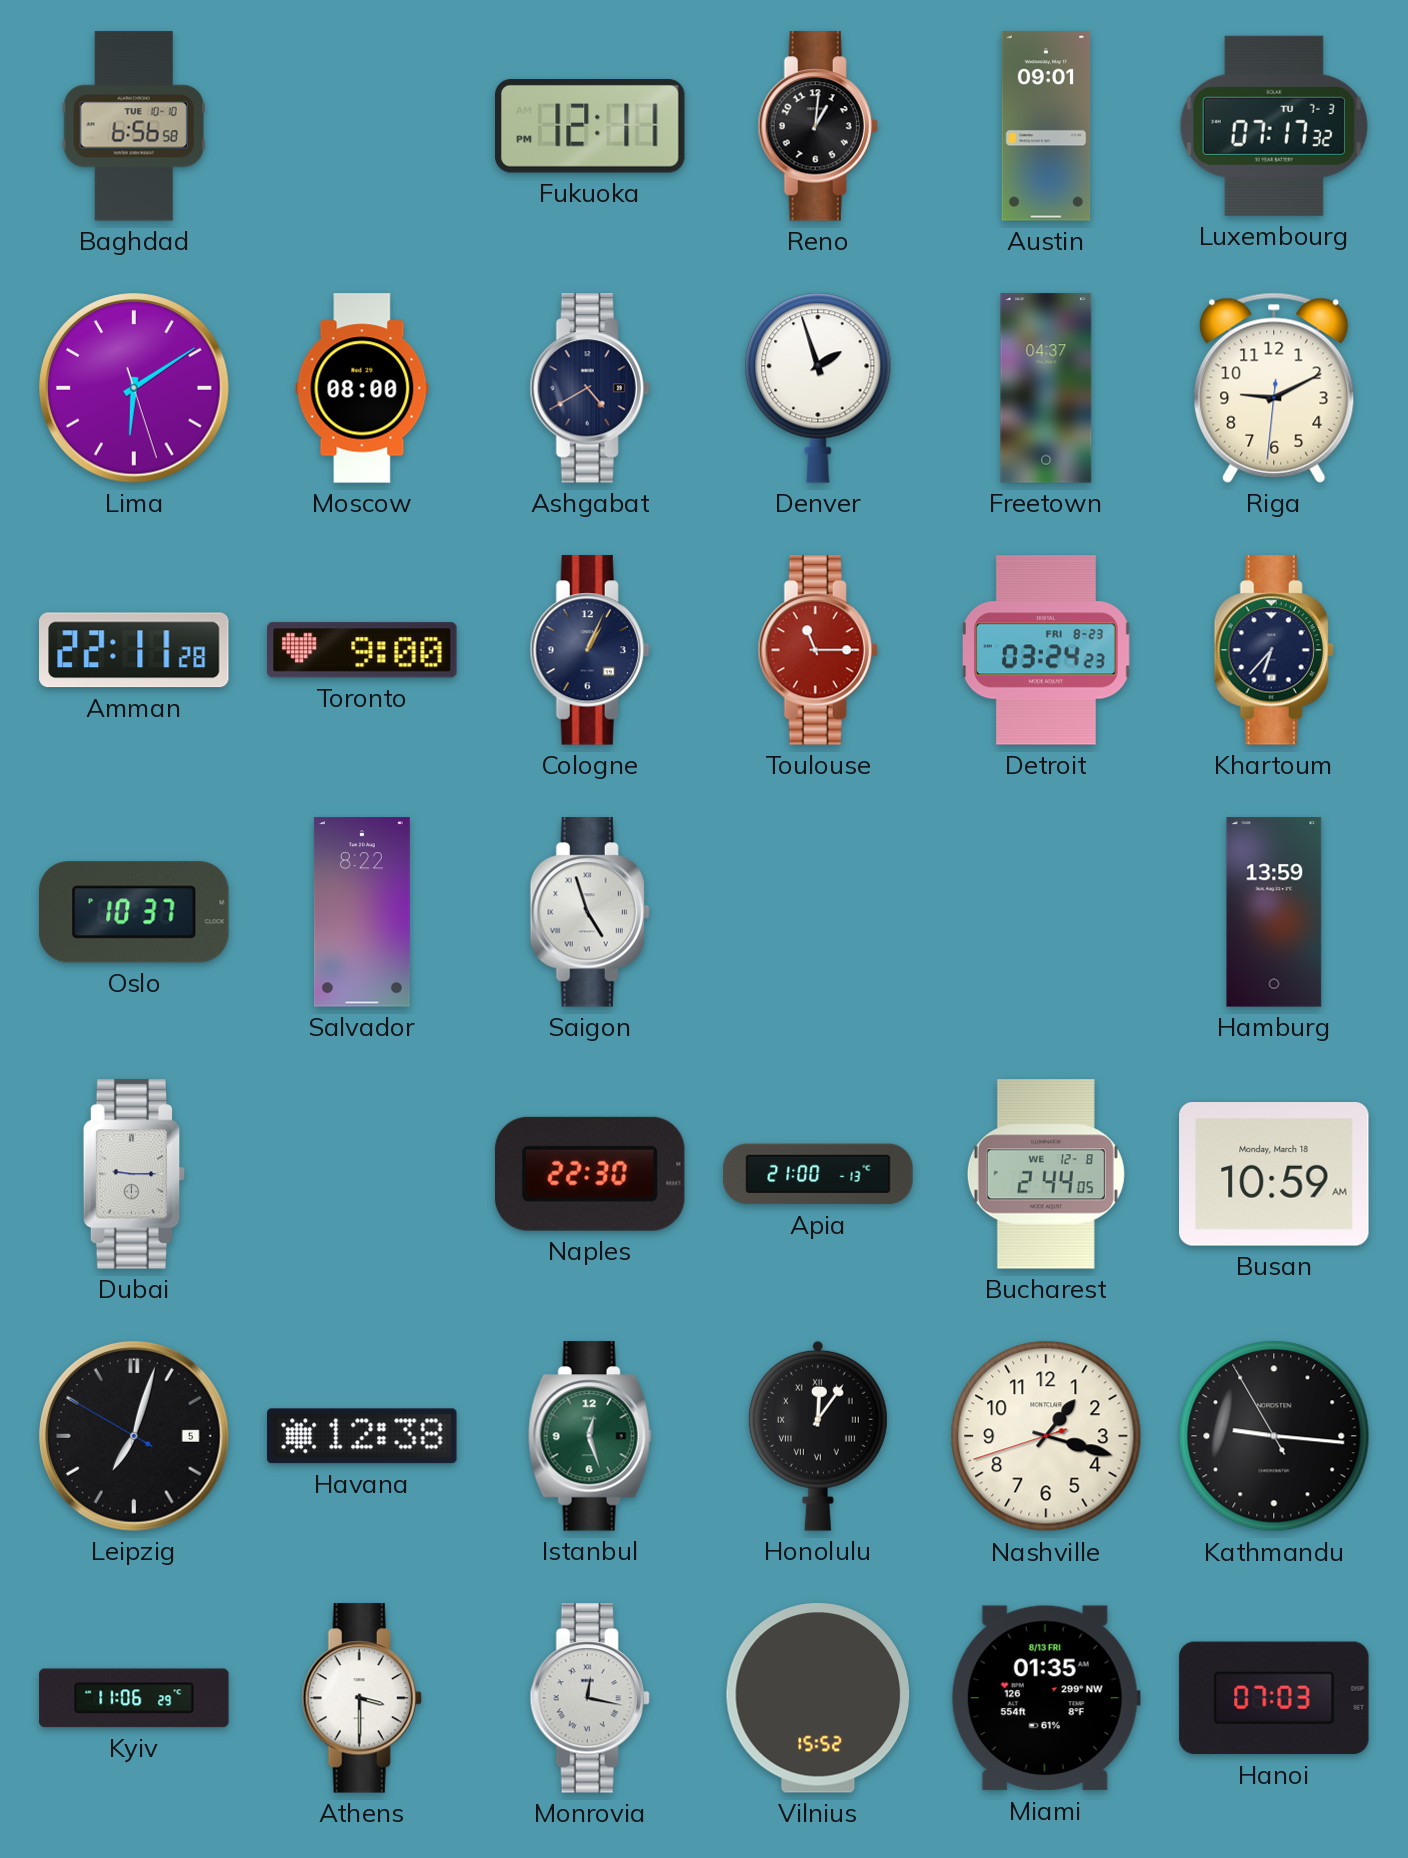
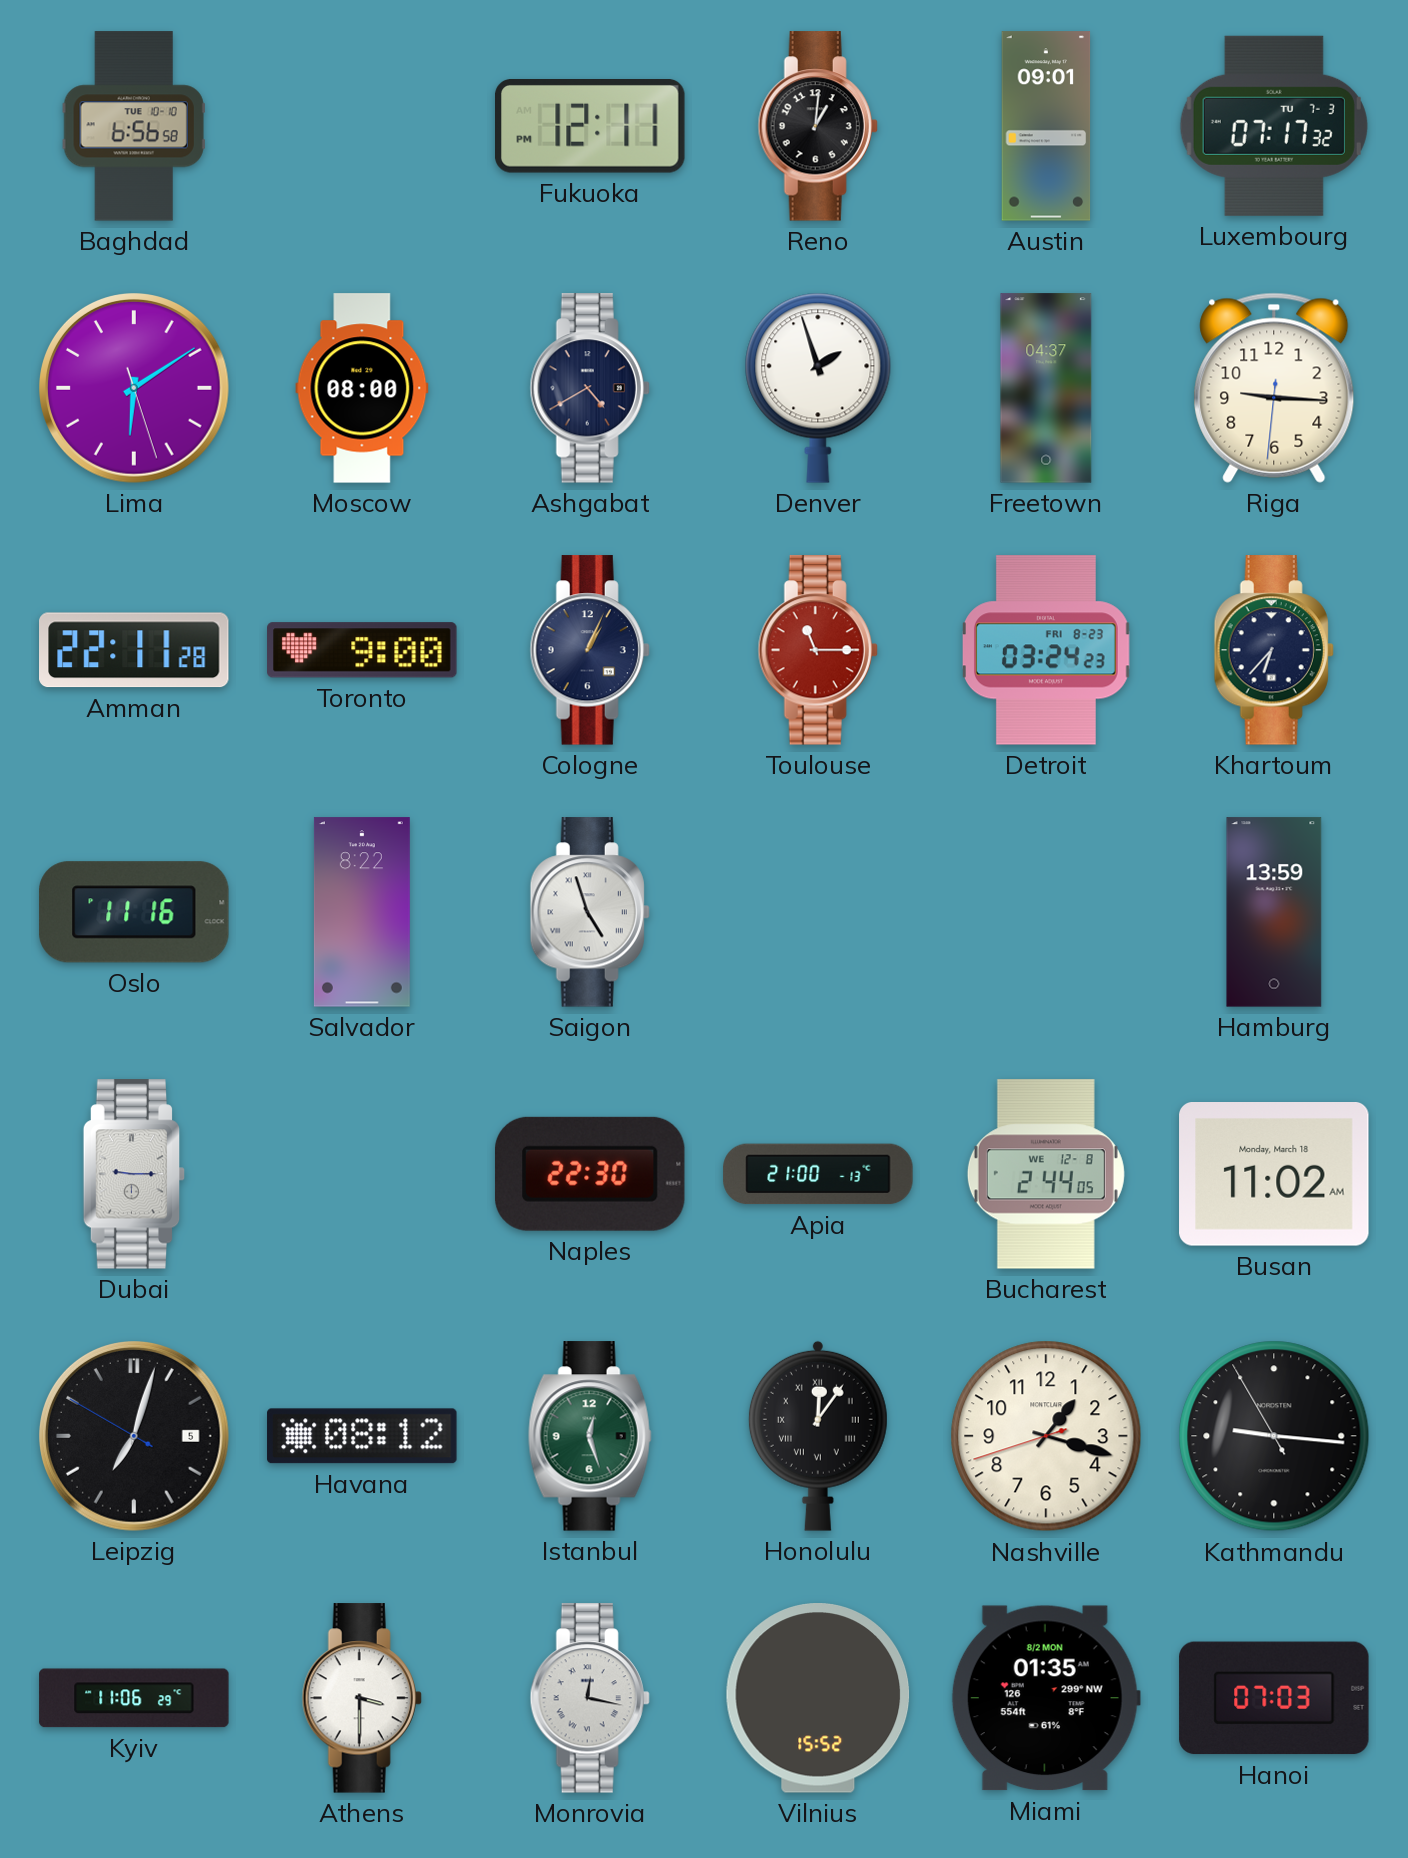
Riga: 9:10 -> 9:15 (1274, 388)
Oslo: 10:37 -> 11:16 (134, 912)
Busan: 10:59 -> 11:02 (1274, 1175)
Havana: 12:38 -> 08:12 (362, 1436)
Miami date: 8/13 FRI -> 8/2 MON (1046, 1698)
